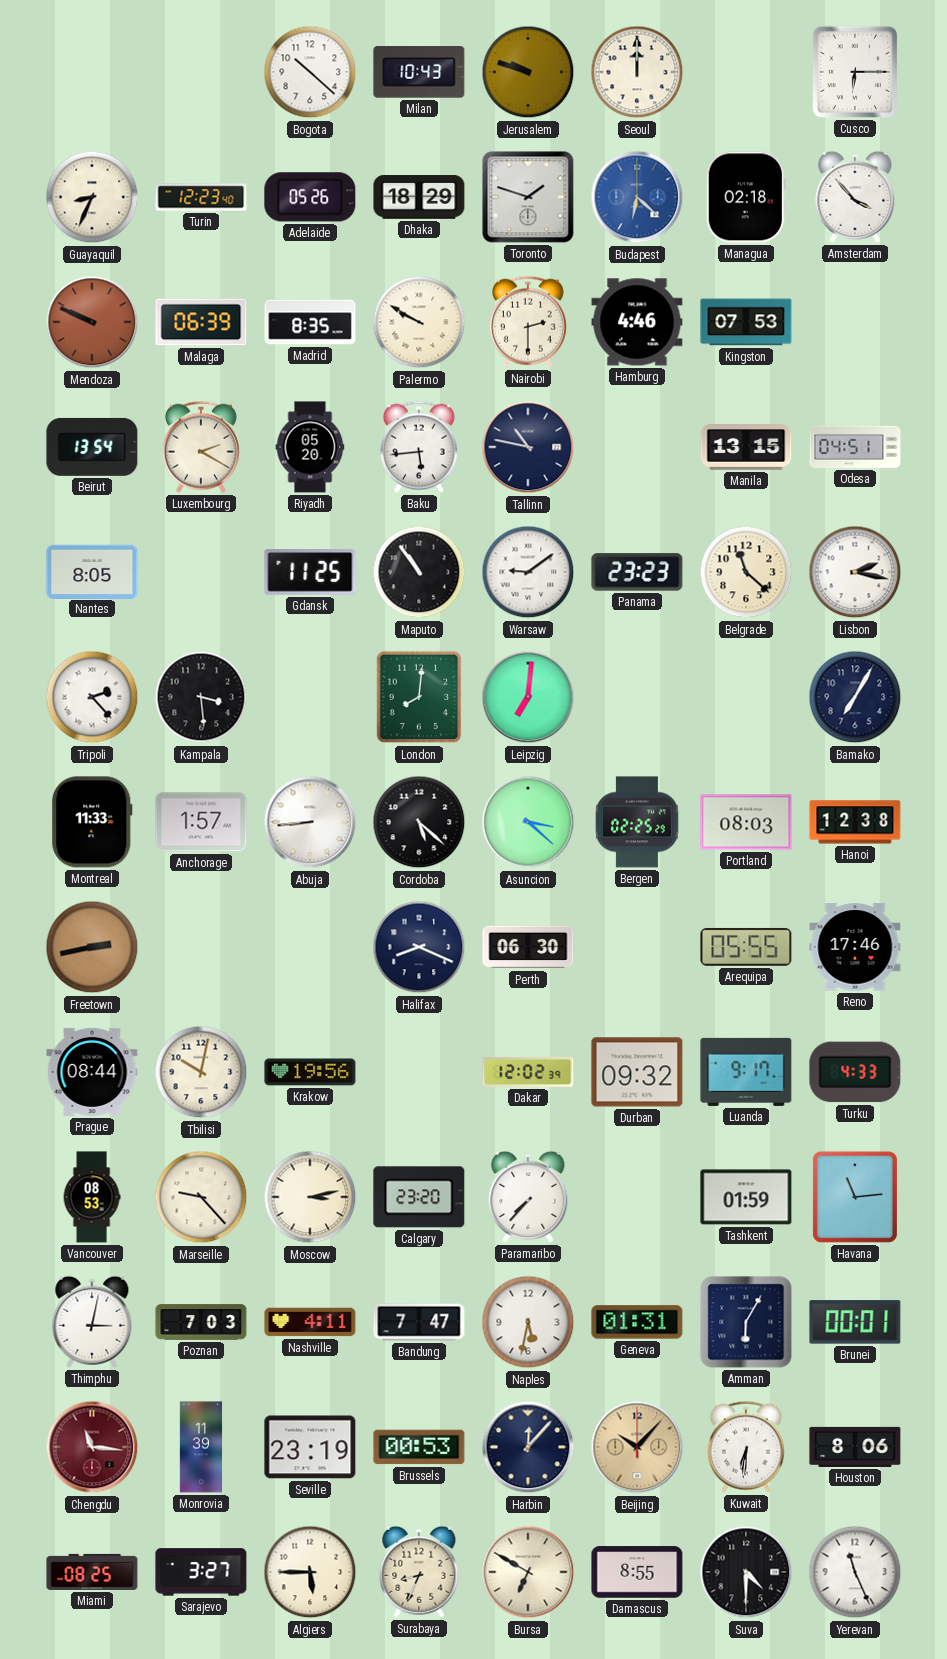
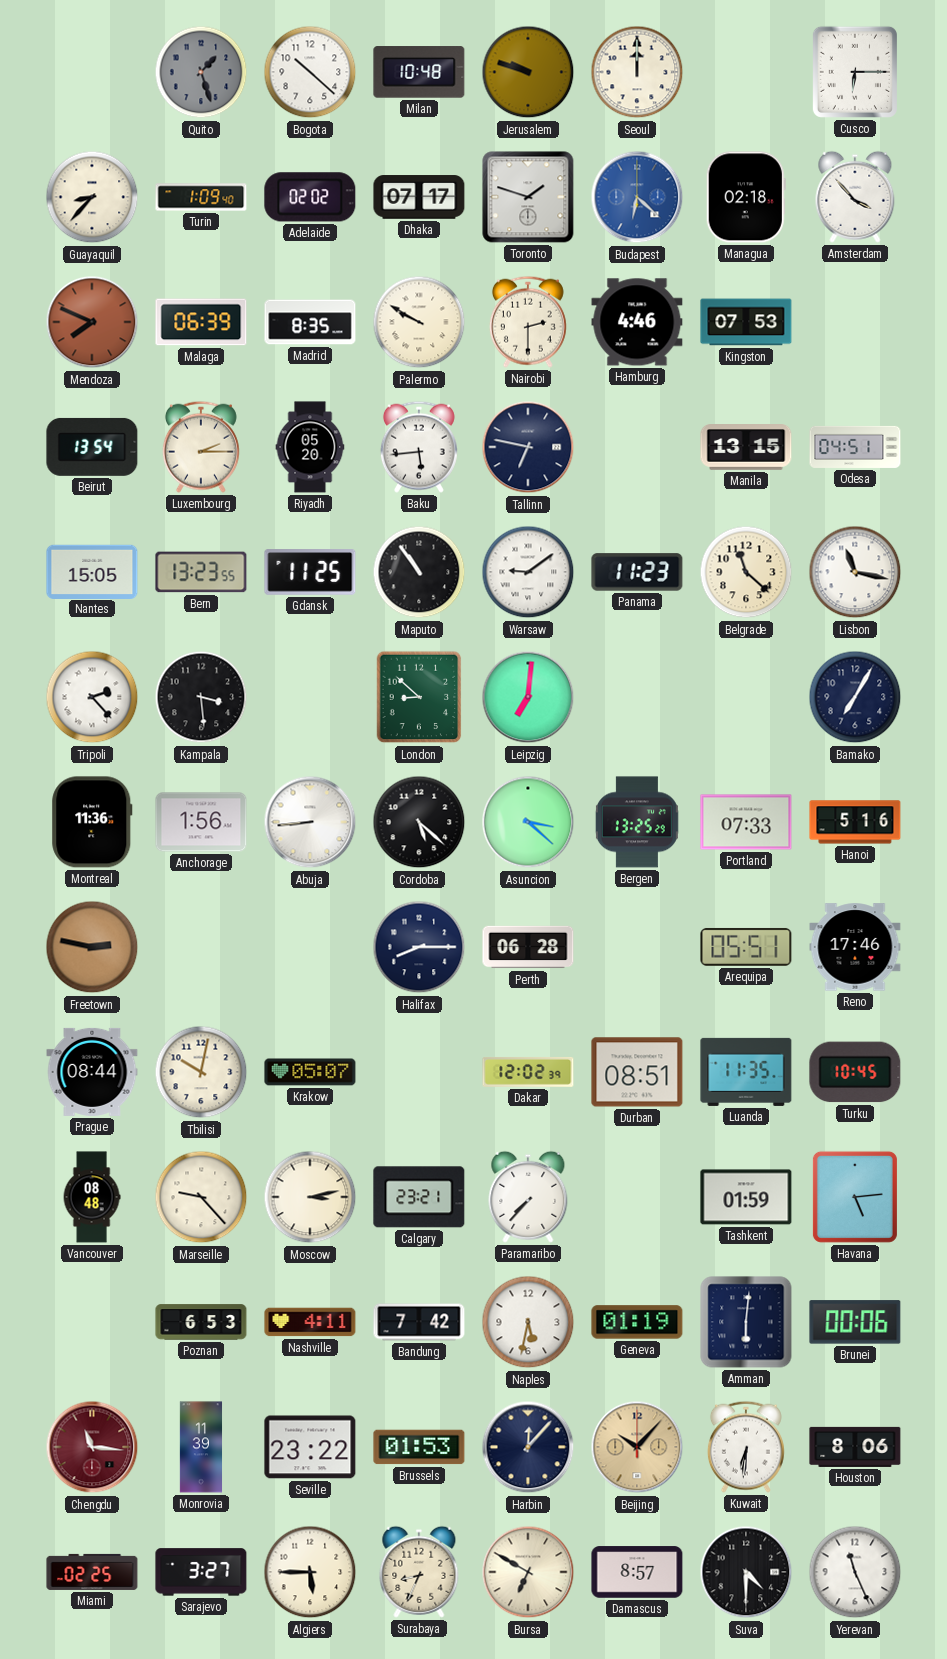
Quito: none -> 1:27 (201, 72)
Milan: 10:43 -> 10:48 (419, 72)
Guayaquil: 8:34 -> 8:37 (92, 197)
Turin: 12:23 -> 1:09 (201, 197)
Adelaide: 05:26 -> 02:02 (310, 197)
Dhaka: 18:29 -> 07:17 (419, 197)
Mendoza: 9:49 -> 7:49 (92, 322)
Luxembourg: 2:20 -> 2:15 (201, 447)
Tallinn: 10:47 -> 6:47 (528, 447)
Nantes: 8:05 -> 15:05 (92, 571)
Bern: none -> 13:23 (201, 572)
Panama: 23:23 -> 11:23 (637, 572)
Lisbon: 2:17 -> 11:17 (855, 572)
London: 8:01 -> 8:52 (419, 697)
Montreal: 11:33 -> 11:36 (92, 822)
Anchorage: 1:57 -> 1:56 (201, 822)
Bergen: 02:25 -> 13:25 (637, 822)
Portland: 08:03 -> 07:33 (746, 822)
Hanoi: 12:38 -> 5:16 (855, 822)
Freetown: 2:43 -> 2:47 (92, 947)
Halifax: 8:19 -> 8:15 (419, 947)
Perth: 06:30 -> 06:28 (528, 947)
Arequipa: 05:55 -> 05:51 (746, 947)
Krakow: 19:56 -> 05:07 (310, 1072)
Durban: 09:32 -> 08:51 (637, 1072)
Luanda: 9:17 -> 11:35 (746, 1072)
Turku: 4:33 -> 10:45 (855, 1072)
Vancouver: 08:53 -> 08:48 (92, 1197)
Calgary: 23:20 -> 23:21 (419, 1197)
Havana: 11:14 -> 5:14 (855, 1197)
Thimphu: 3:02 -> none (92, 1322)
Poznan: 7:03 -> 6:53 (201, 1322)
Bandung: 7:47 -> 7:42 (419, 1322)
Geneva: 01:31 -> 01:19 (637, 1322)
Amman: 6:05 -> 6:01 (746, 1322)
Brunei: 00:01 -> 00:06 (855, 1322)
Seville: 23:19 -> 23:22 (310, 1447)
Brussels: 00:53 -> 01:53 (419, 1447)
Miami: 08:25 -> 02:25 (92, 1572)
Damascus: 8:55 -> 8:57 (637, 1572)
